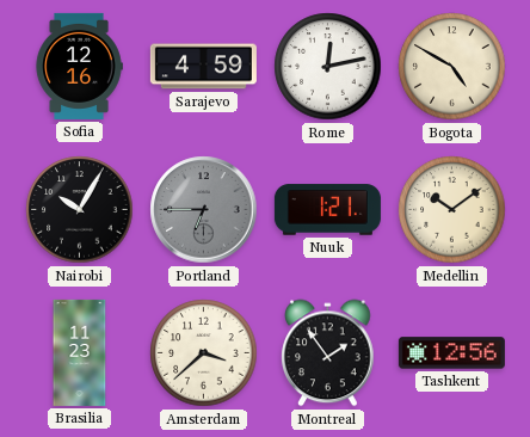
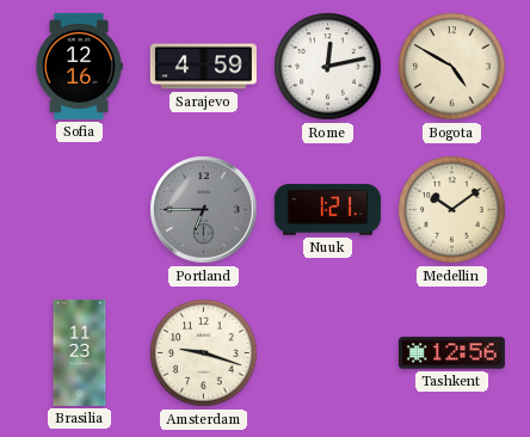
Nairobi: 10:05 -> none (80, 210)
Amsterdam: 3:38 -> 9:18 (204, 353)
Montreal: 1:54 -> none (328, 353)
